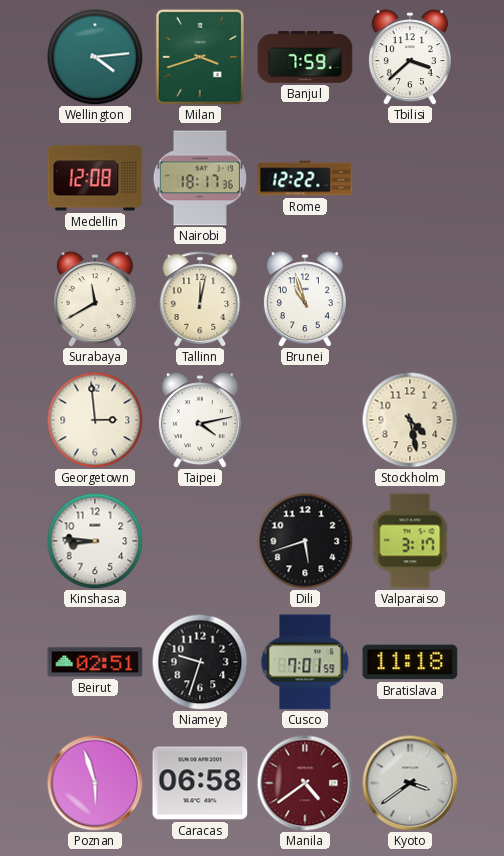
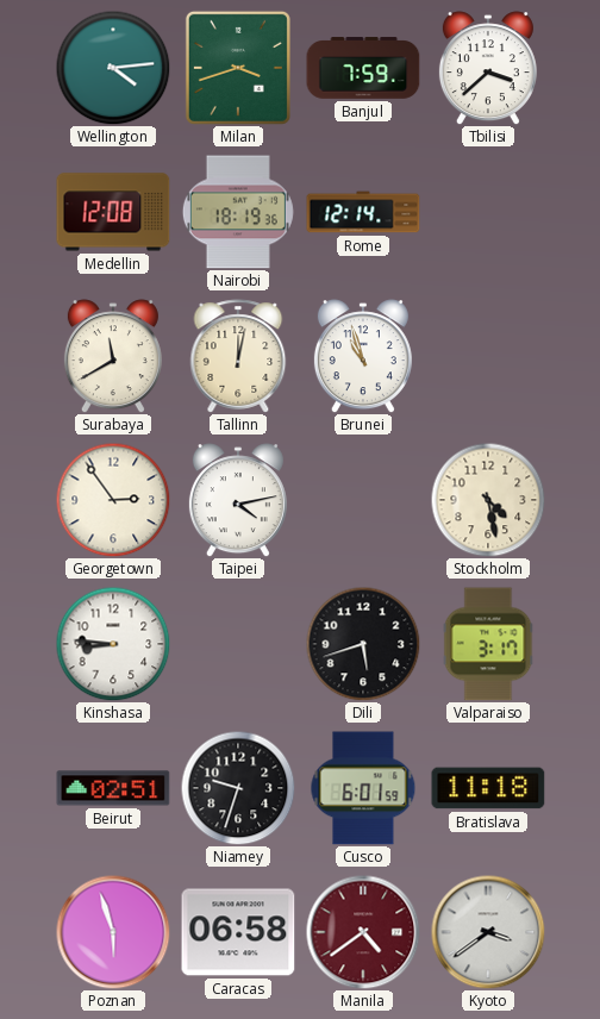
Nairobi: 18:17 -> 18:19 (238, 212)
Rome: 12:22 -> 12:14 (363, 212)
Georgetown: 2:59 -> 2:54 (113, 500)
Cusco: 7:01 -> 6:01 (363, 788)
